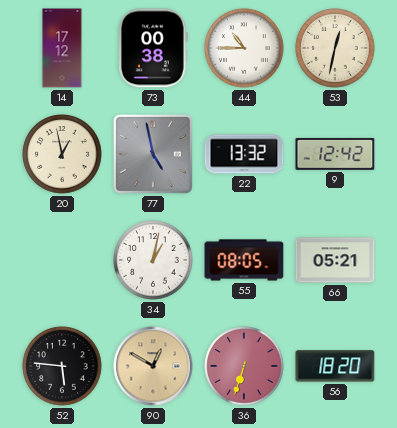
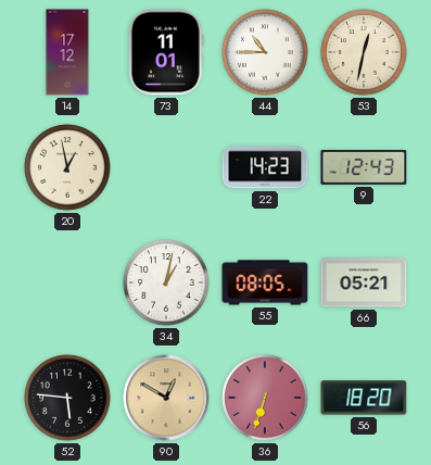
73: 00:38 -> 11:01 (166, 52)
77: 4:58 -> none (153, 154)
22: 13:32 -> 14:23 (265, 167)
9: 12:42 -> 12:43 (364, 167)
